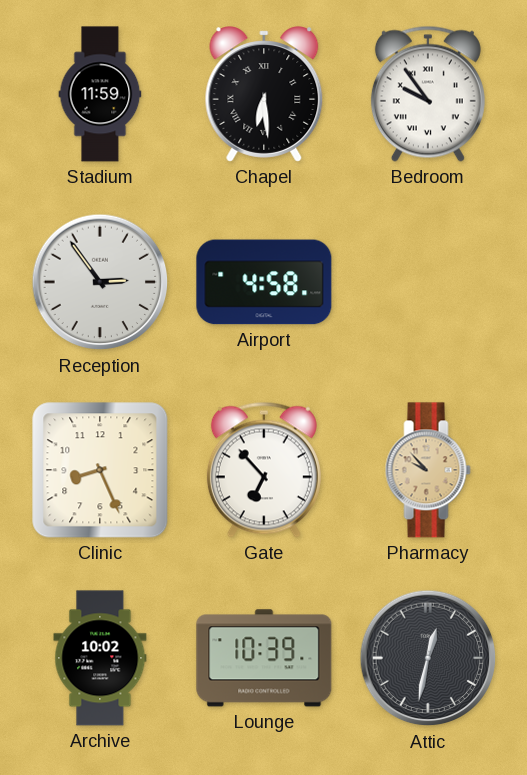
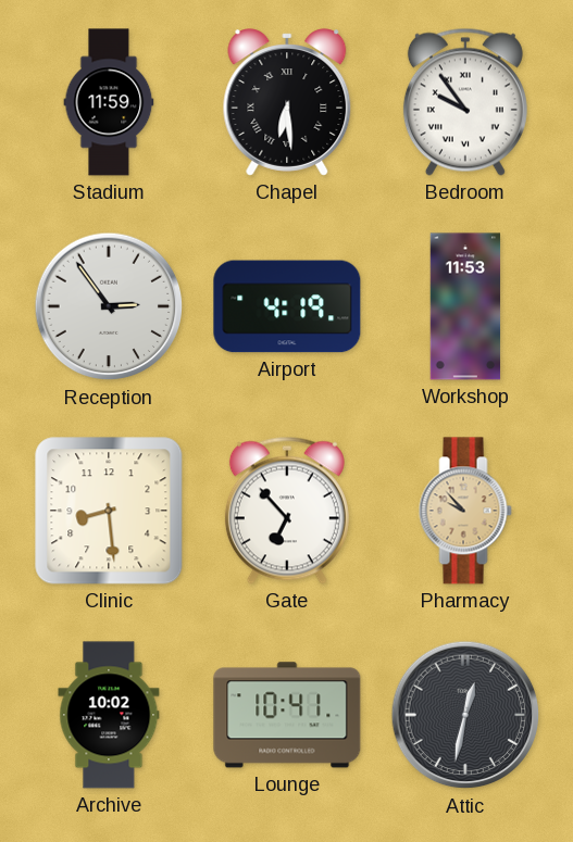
Airport: 4:58 -> 4:19 (287, 306)
Workshop: none -> 11:53 (465, 306)
Clinic: 8:26 -> 8:29 (109, 511)
Lounge: 10:39 -> 10:41 (287, 715)
